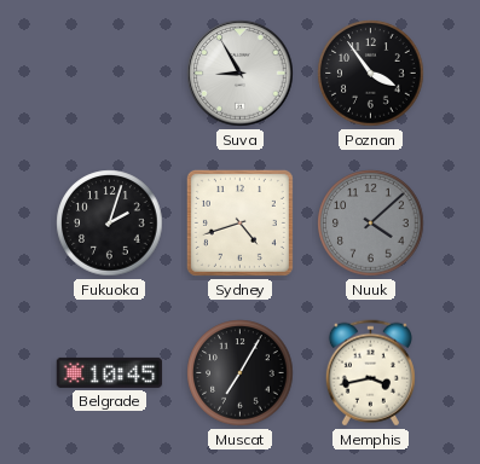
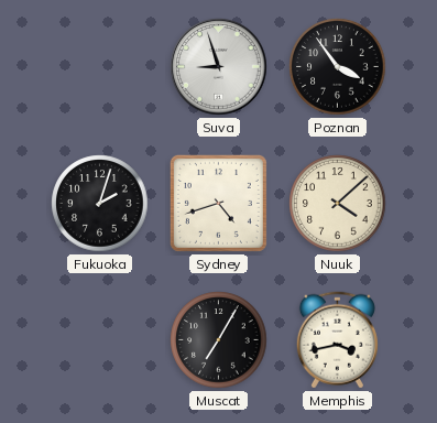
Suva: 8:55 -> 8:57 (219, 67)
Nuuk dial: grey -> cream (338, 204)
Belgrade: 10:45 -> none (110, 372)
